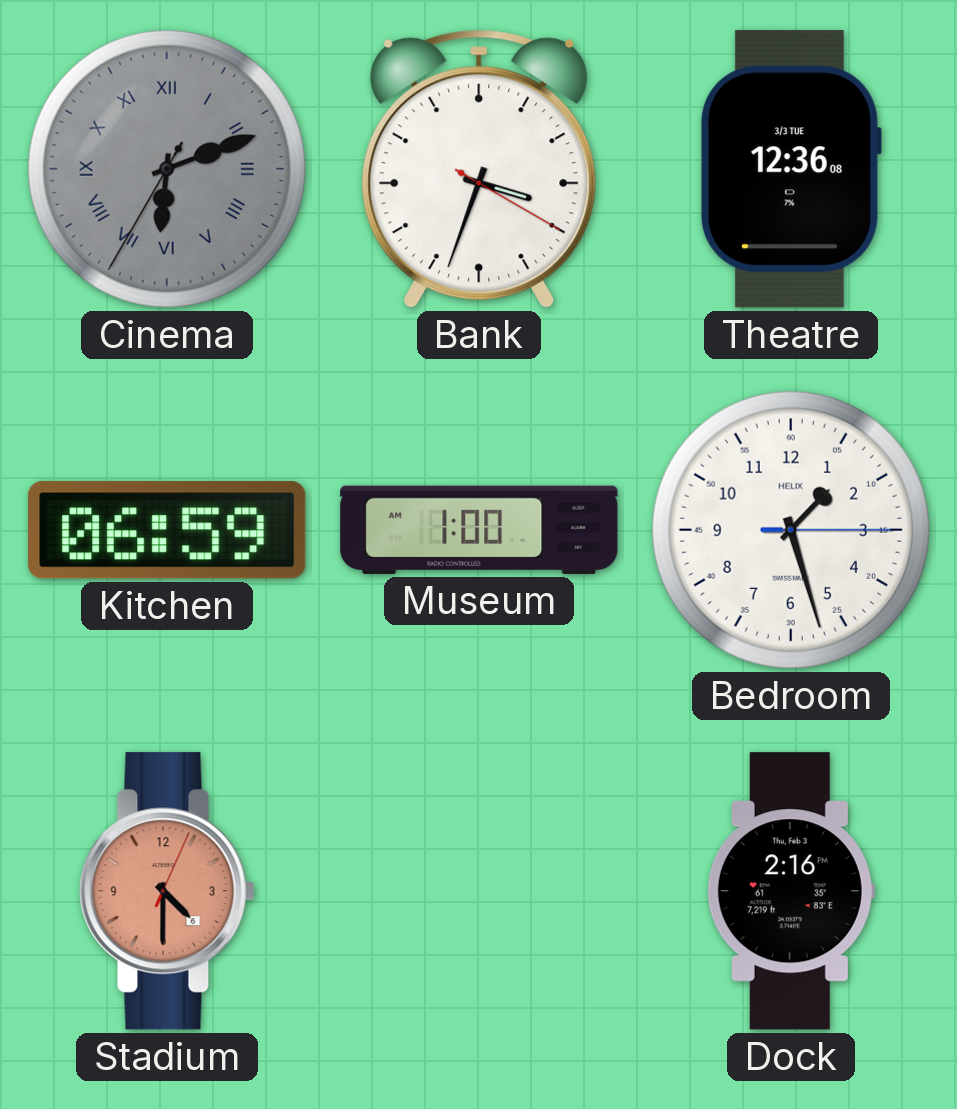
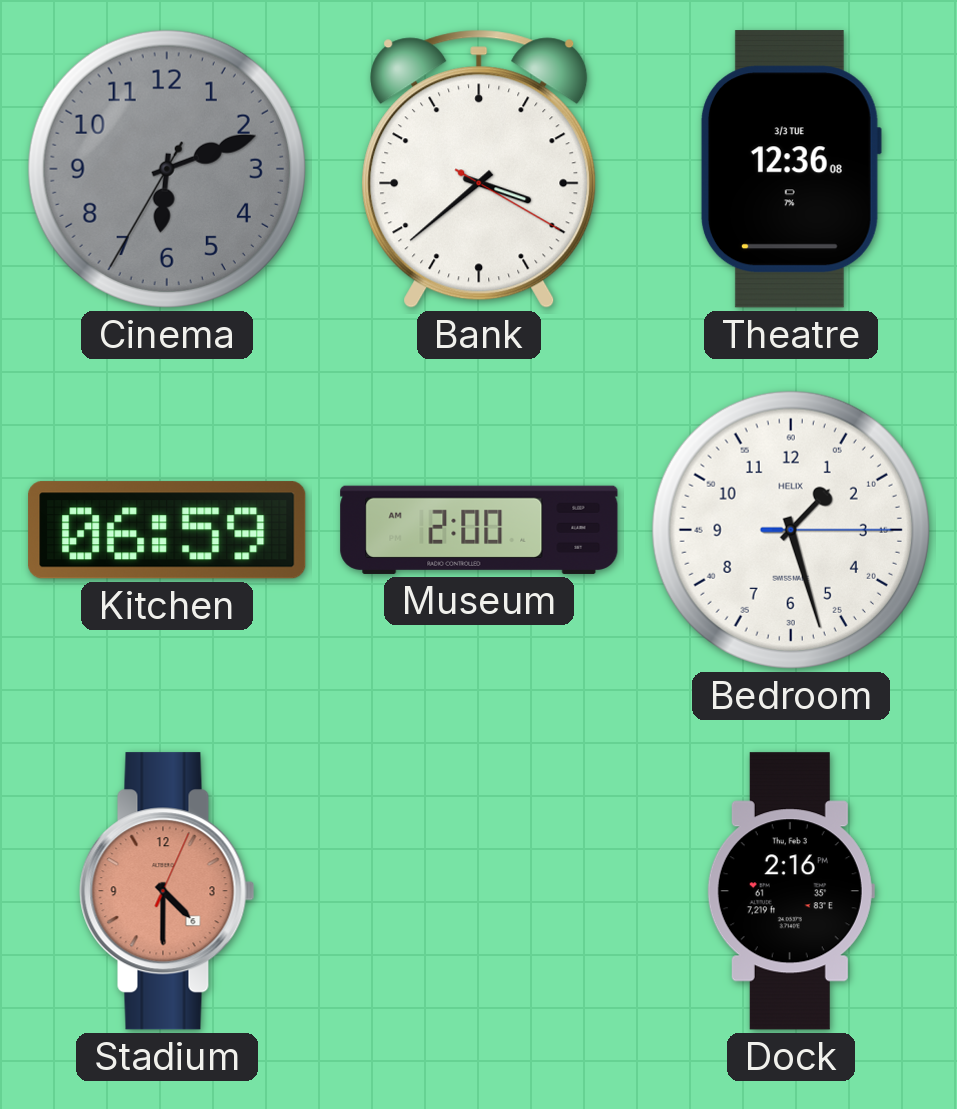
Cinema numerals: Roman -> Arabic (167, 169)
Bank: 3:33 -> 3:38 (479, 169)
Museum: 1:00 -> 2:00 (479, 530)
